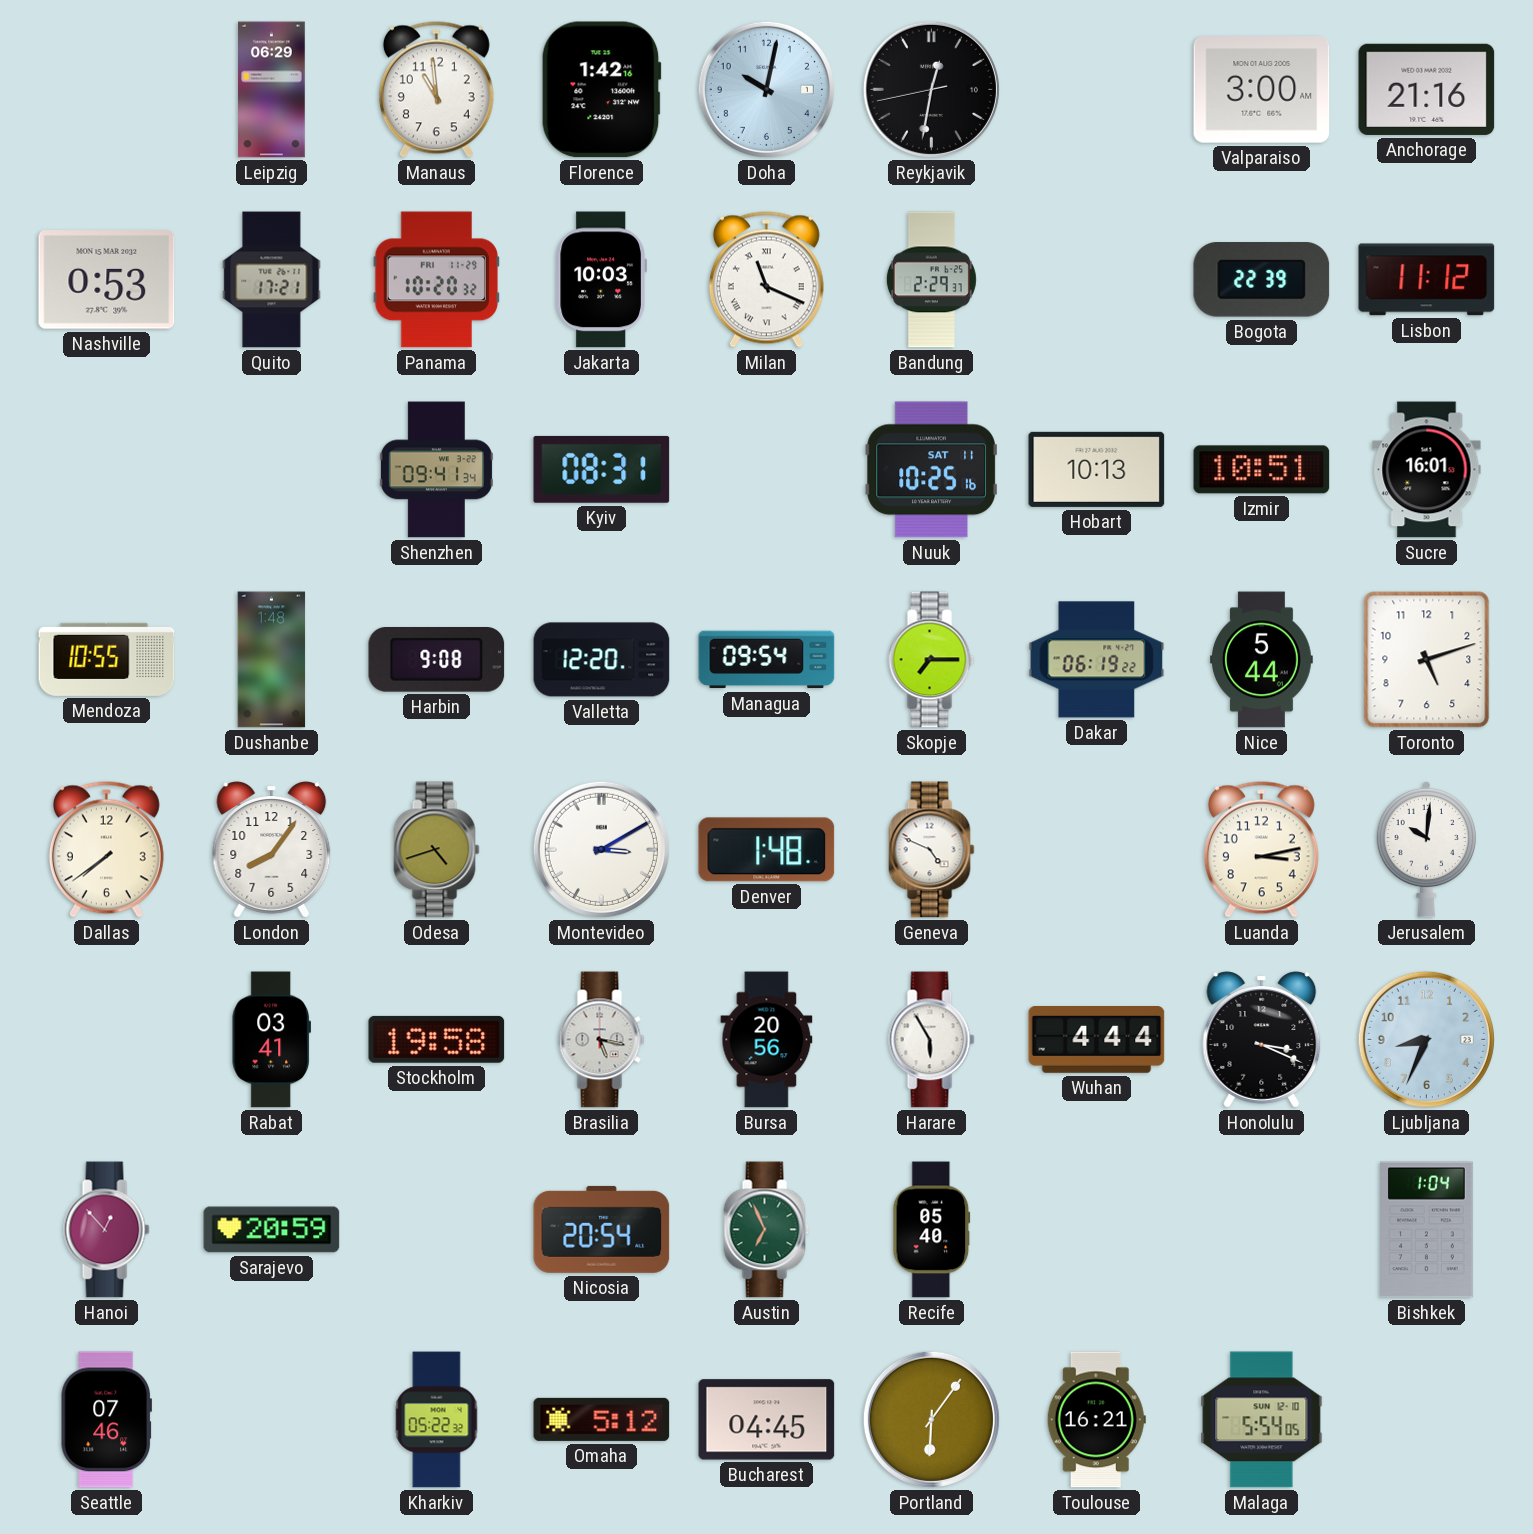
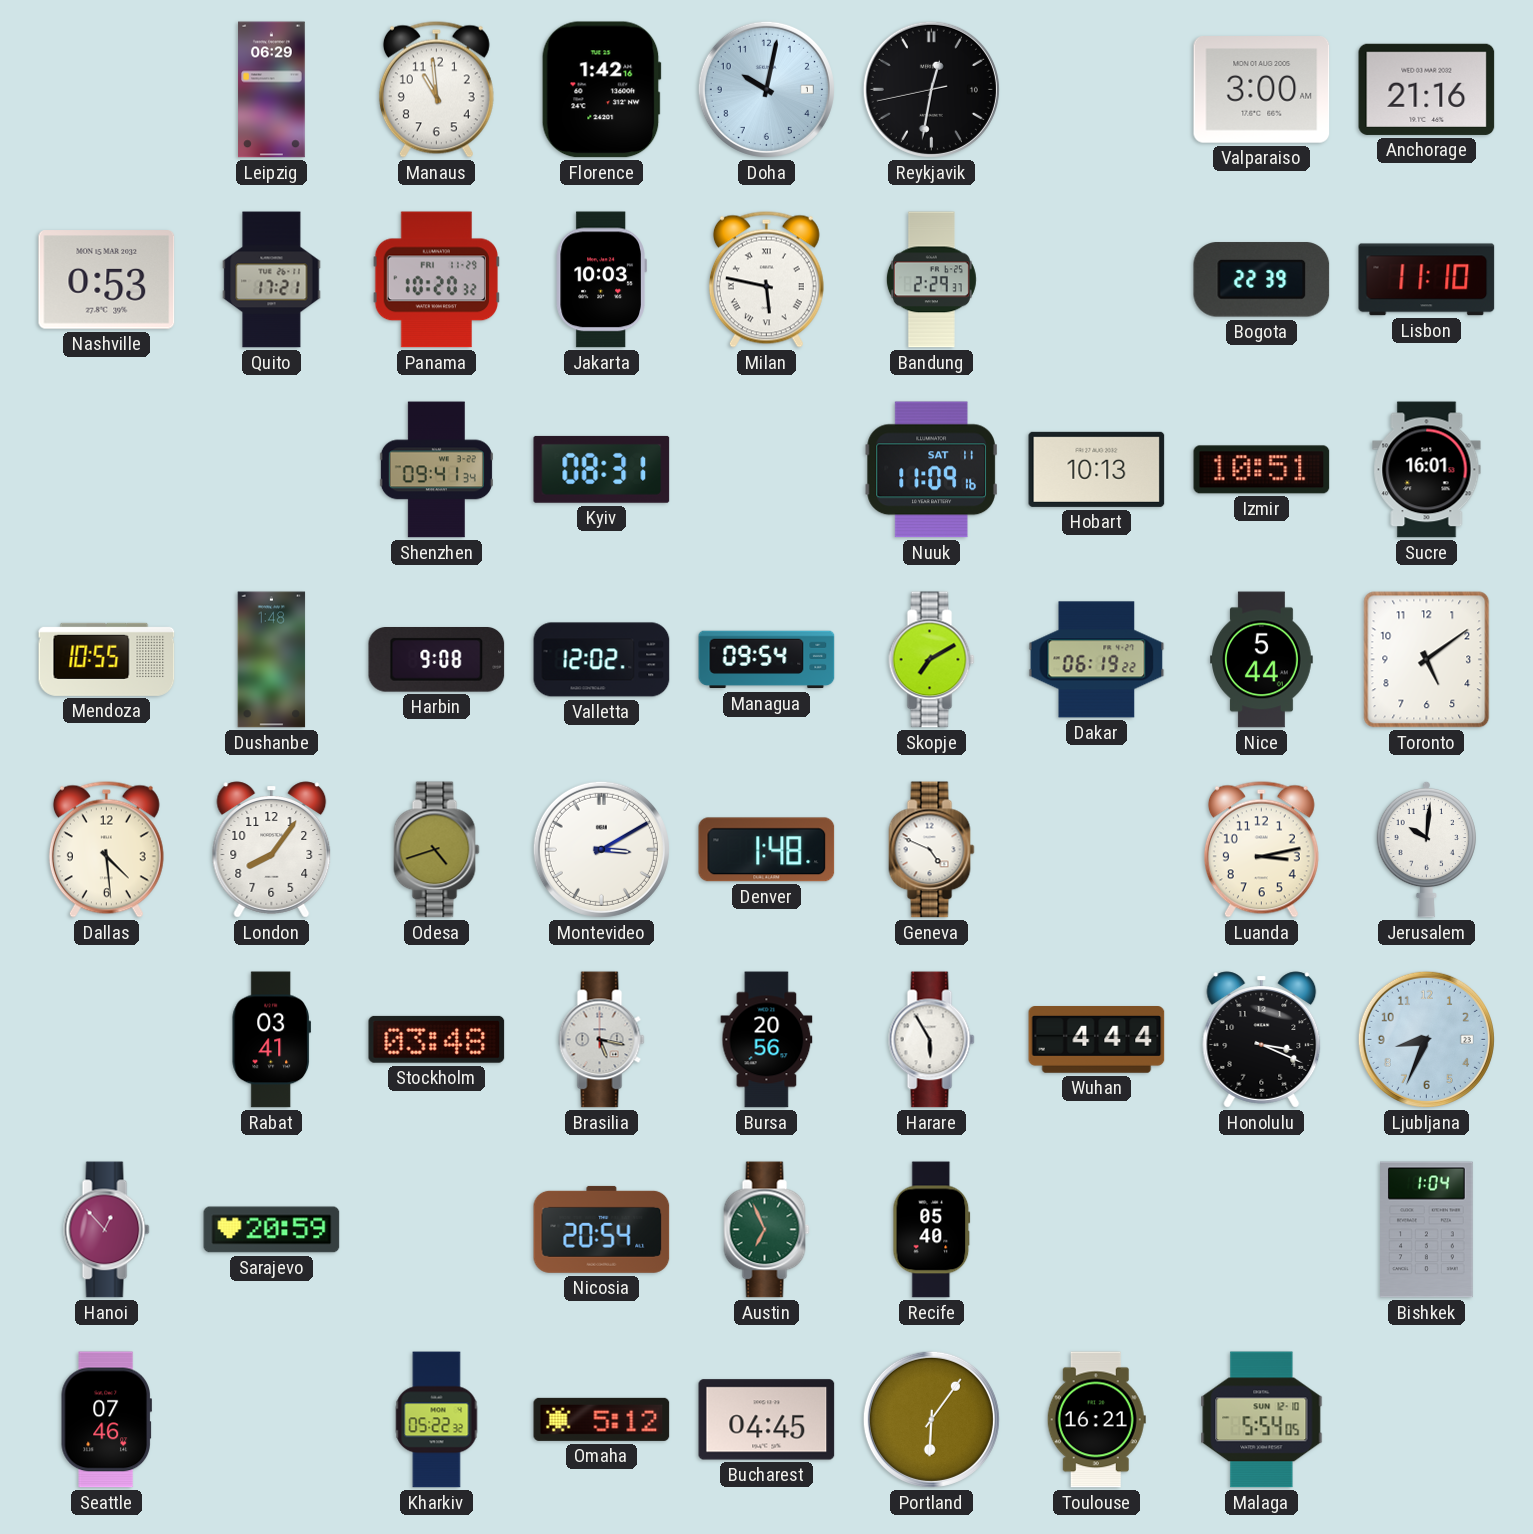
Milan: 11:19 -> 5:47 (766, 279)
Lisbon: 11:12 -> 11:10 (1427, 280)
Nuuk: 10:25 -> 11:09 (931, 470)
Valletta: 12:20 -> 12:02 (602, 660)
Skopje: 7:15 -> 7:10 (932, 660)
Toronto: 5:12 -> 5:09 (1427, 660)
Dallas: 7:39 -> 4:29 (106, 849)
Stockholm: 19:58 -> 03:48 (437, 1039)
